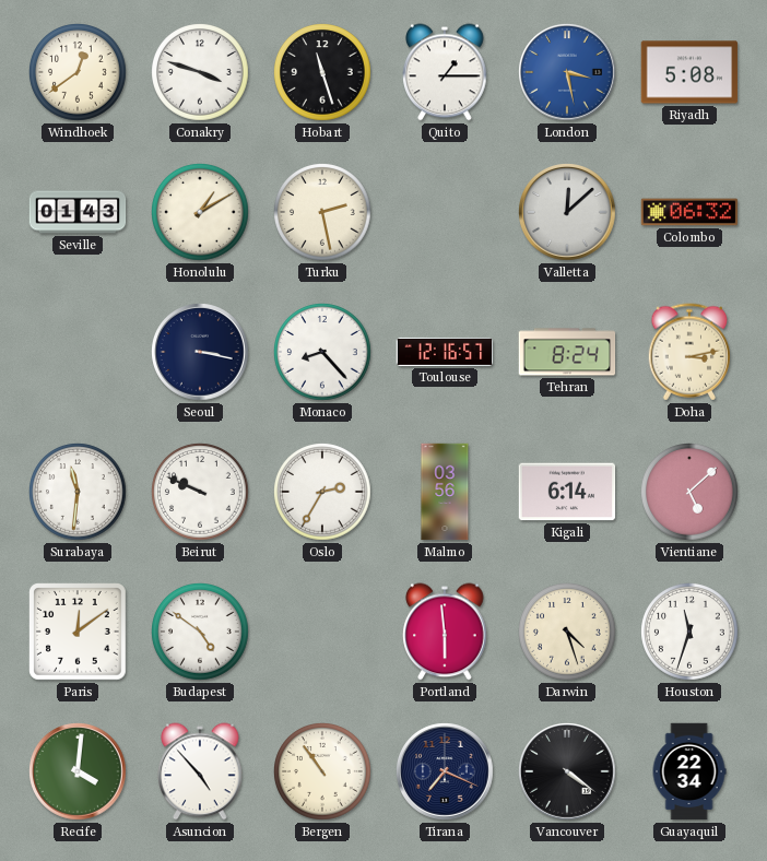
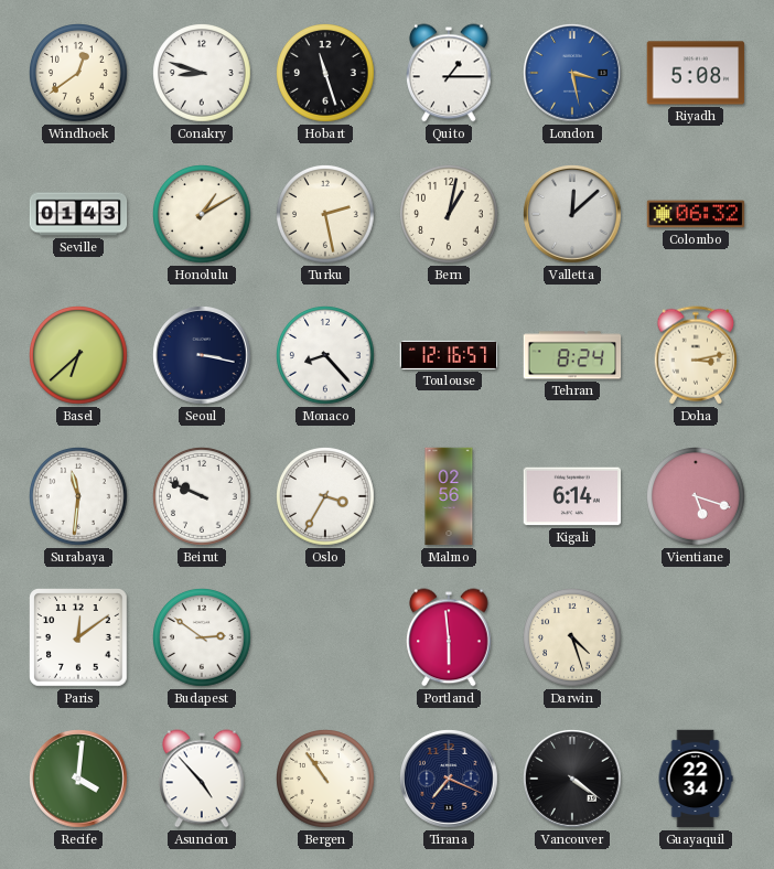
Conakry: 3:48 -> 8:48 (202, 73)
Bern: none -> 1:02 (449, 214)
Basel: none -> 6:38 (78, 355)
Oslo: 2:35 -> 3:35 (325, 496)
Malmo: 03:56 -> 02:56 (449, 496)
Vientiane: 5:08 -> 5:18 (696, 496)
Budapest: 4:51 -> 2:51 (202, 637)
Houston: 11:33 -> none (689, 632)
